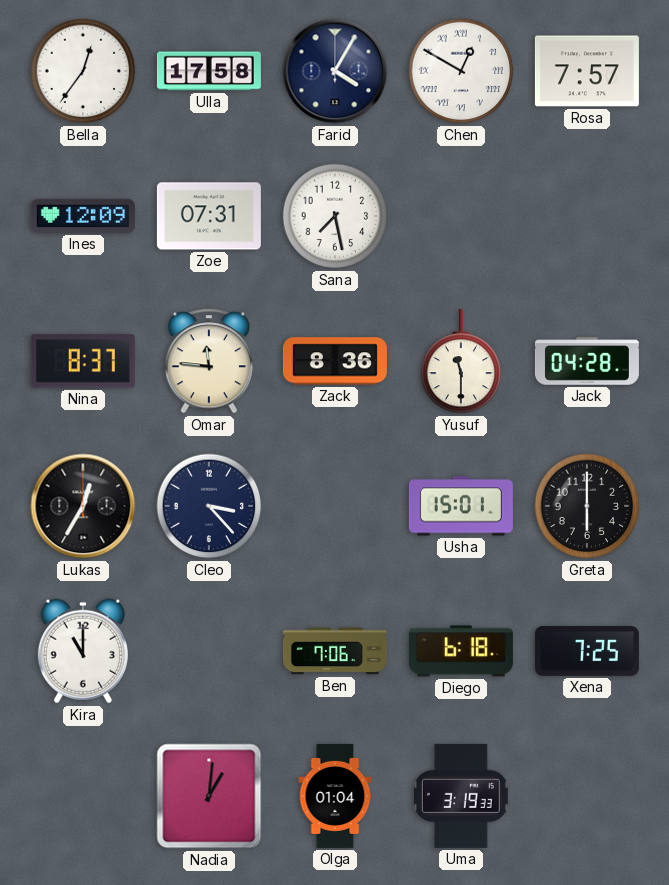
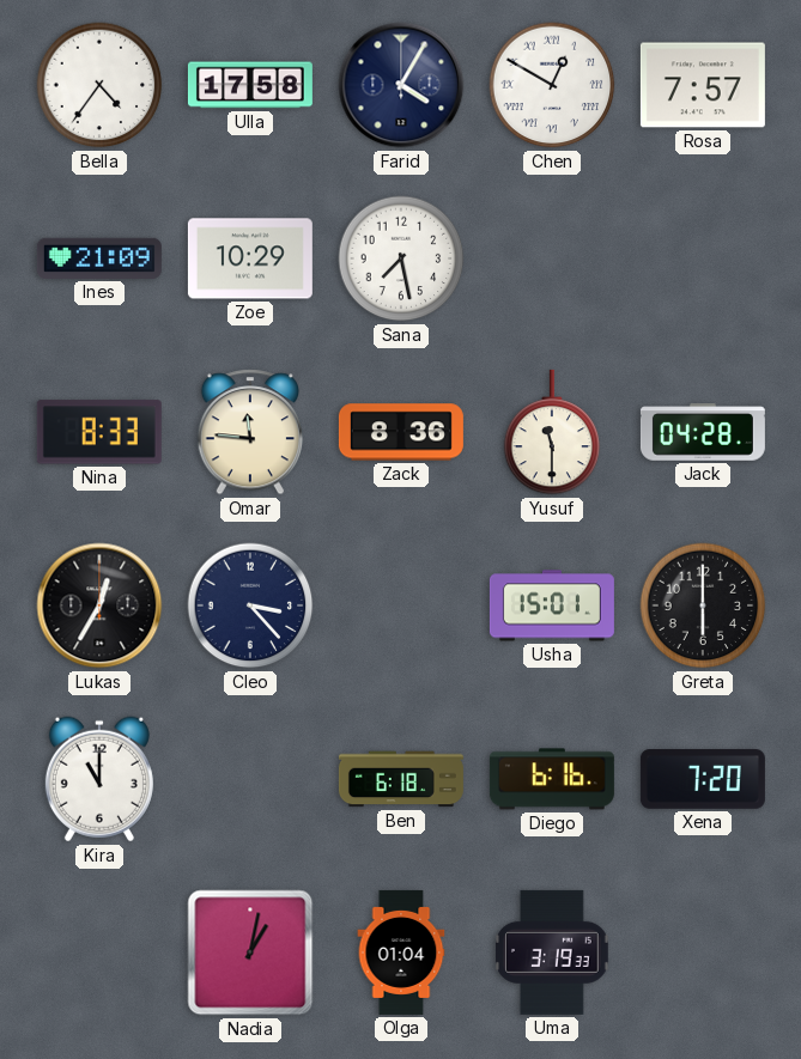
Bella: 12:36 -> 4:36 (99, 85)
Ines: 12:09 -> 21:09 (99, 258)
Zoe: 07:31 -> 10:29 (250, 258)
Nina: 8:37 -> 8:33 (99, 432)
Ben: 7:06 -> 6:18 (401, 779)
Diego: 6:18 -> 6:16 (552, 779)
Xena: 7:25 -> 7:20 (703, 779)
Nadia: 1:01 -> 1:02 (250, 953)
